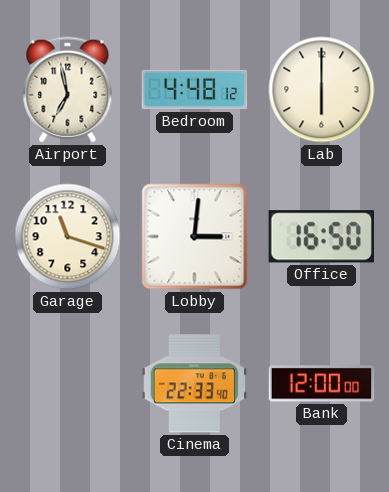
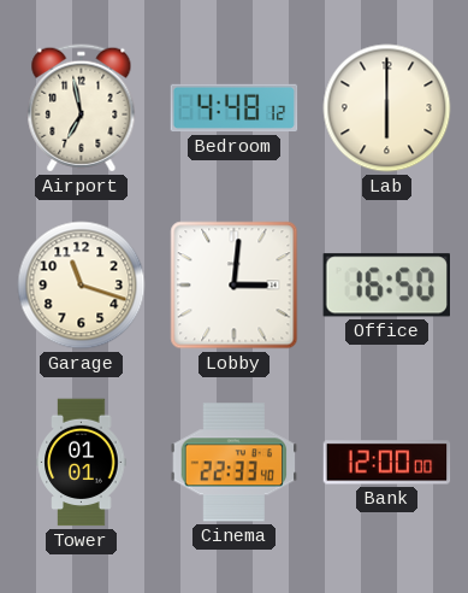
Tower: none -> 01:01 (82, 463)
